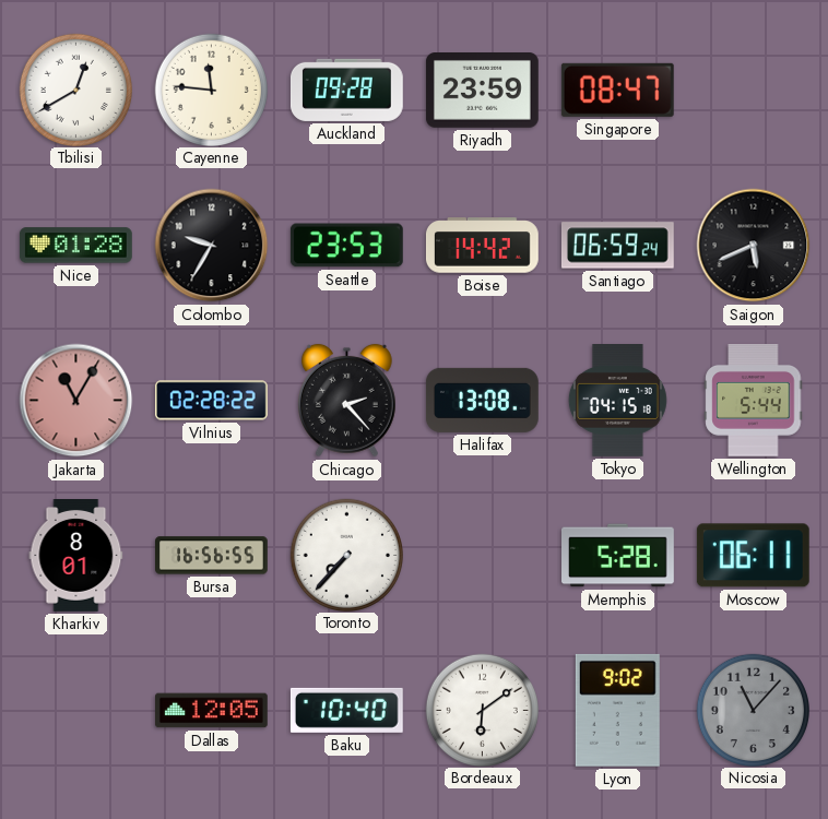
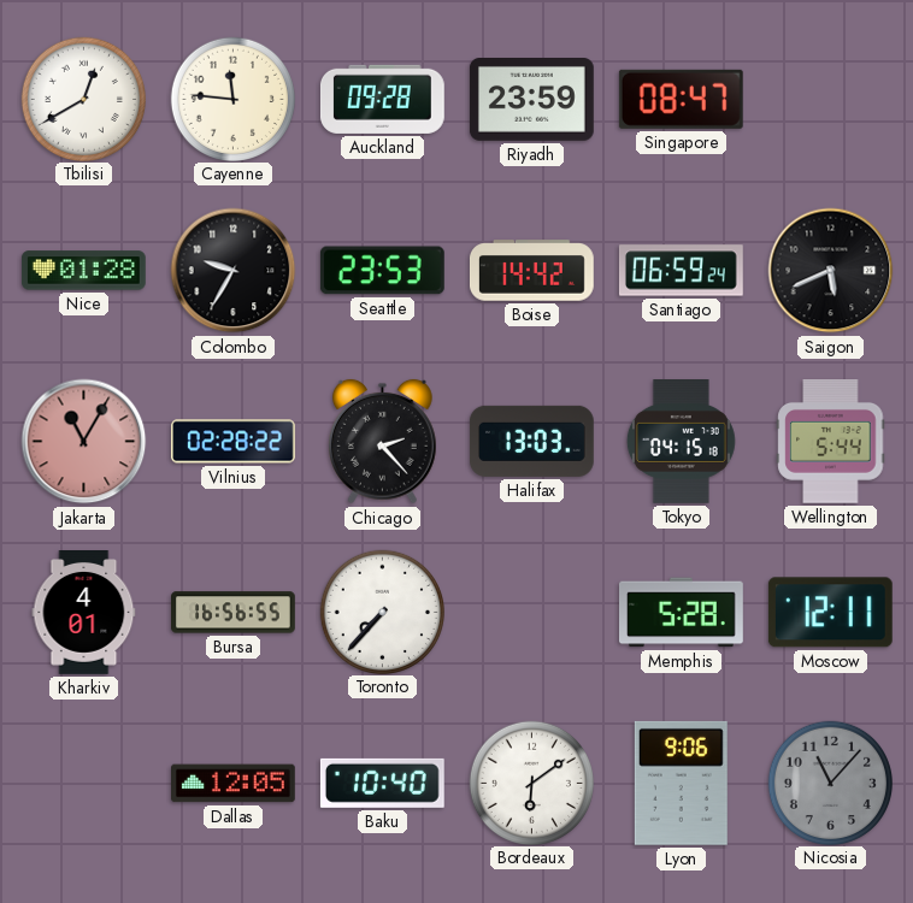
Halifax: 13:08 -> 13:03 (531, 441)
Kharkiv: 8:01 -> 4:01 (84, 613)
Moscow: 06:11 -> 12:11 (830, 613)
Lyon: 9:02 -> 9:06 (681, 783)
